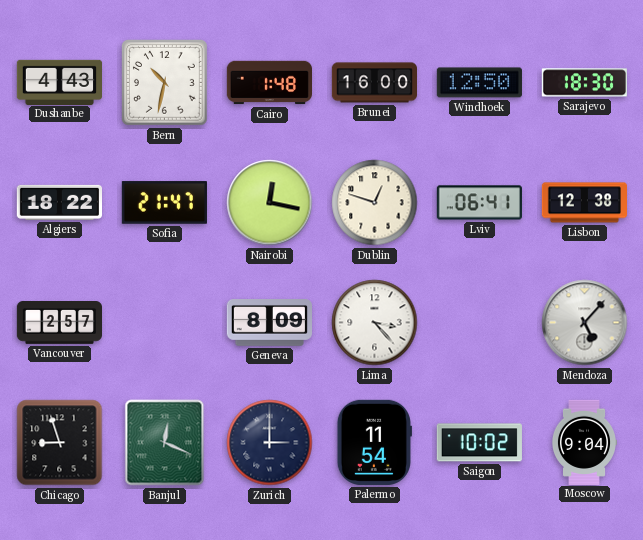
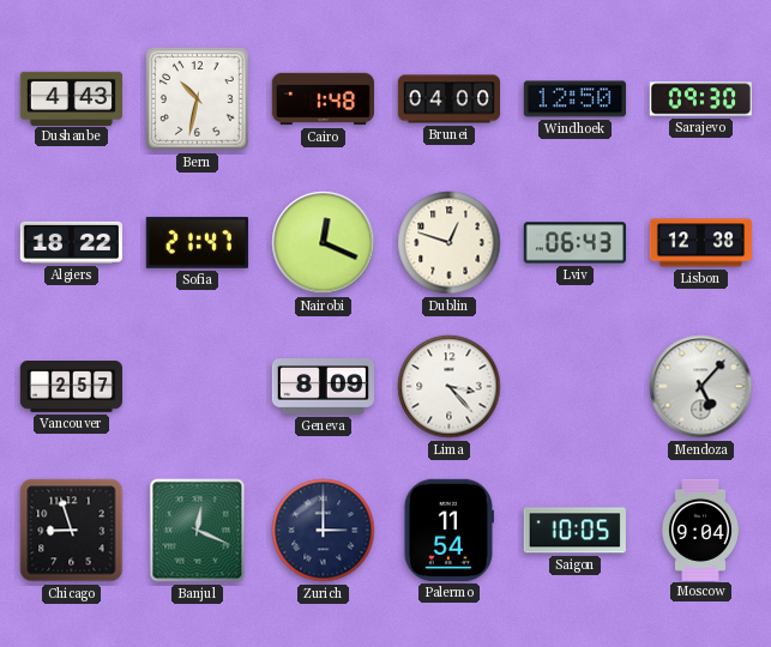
Brunei: 16:00 -> 04:00 (448, 99)
Sarajevo: 18:30 -> 09:30 (700, 99)
Nairobi: 12:17 -> 12:19 (324, 243)
Lviv: 06:41 -> 06:43 (574, 243)
Saigon: 10:02 -> 10:05 (574, 531)
